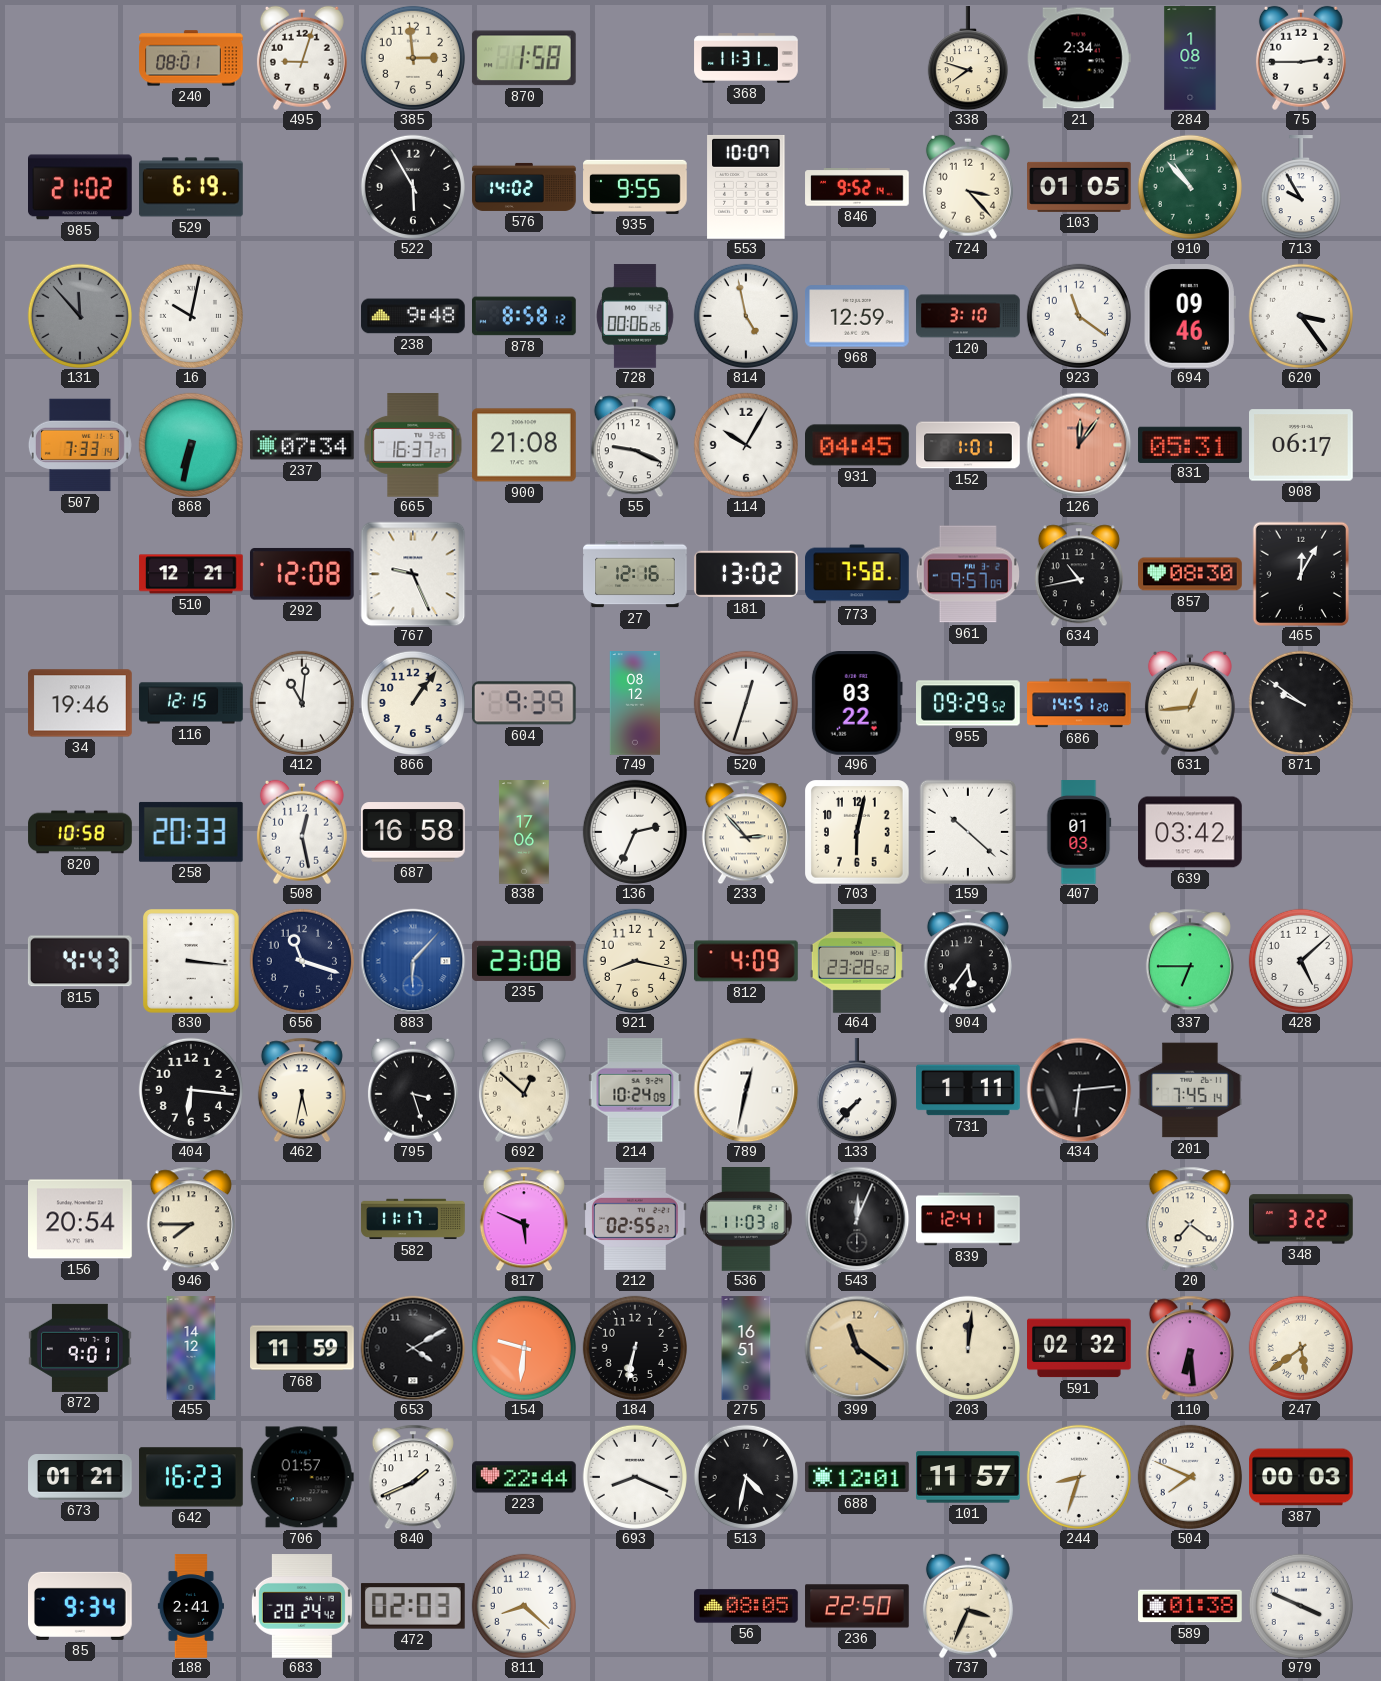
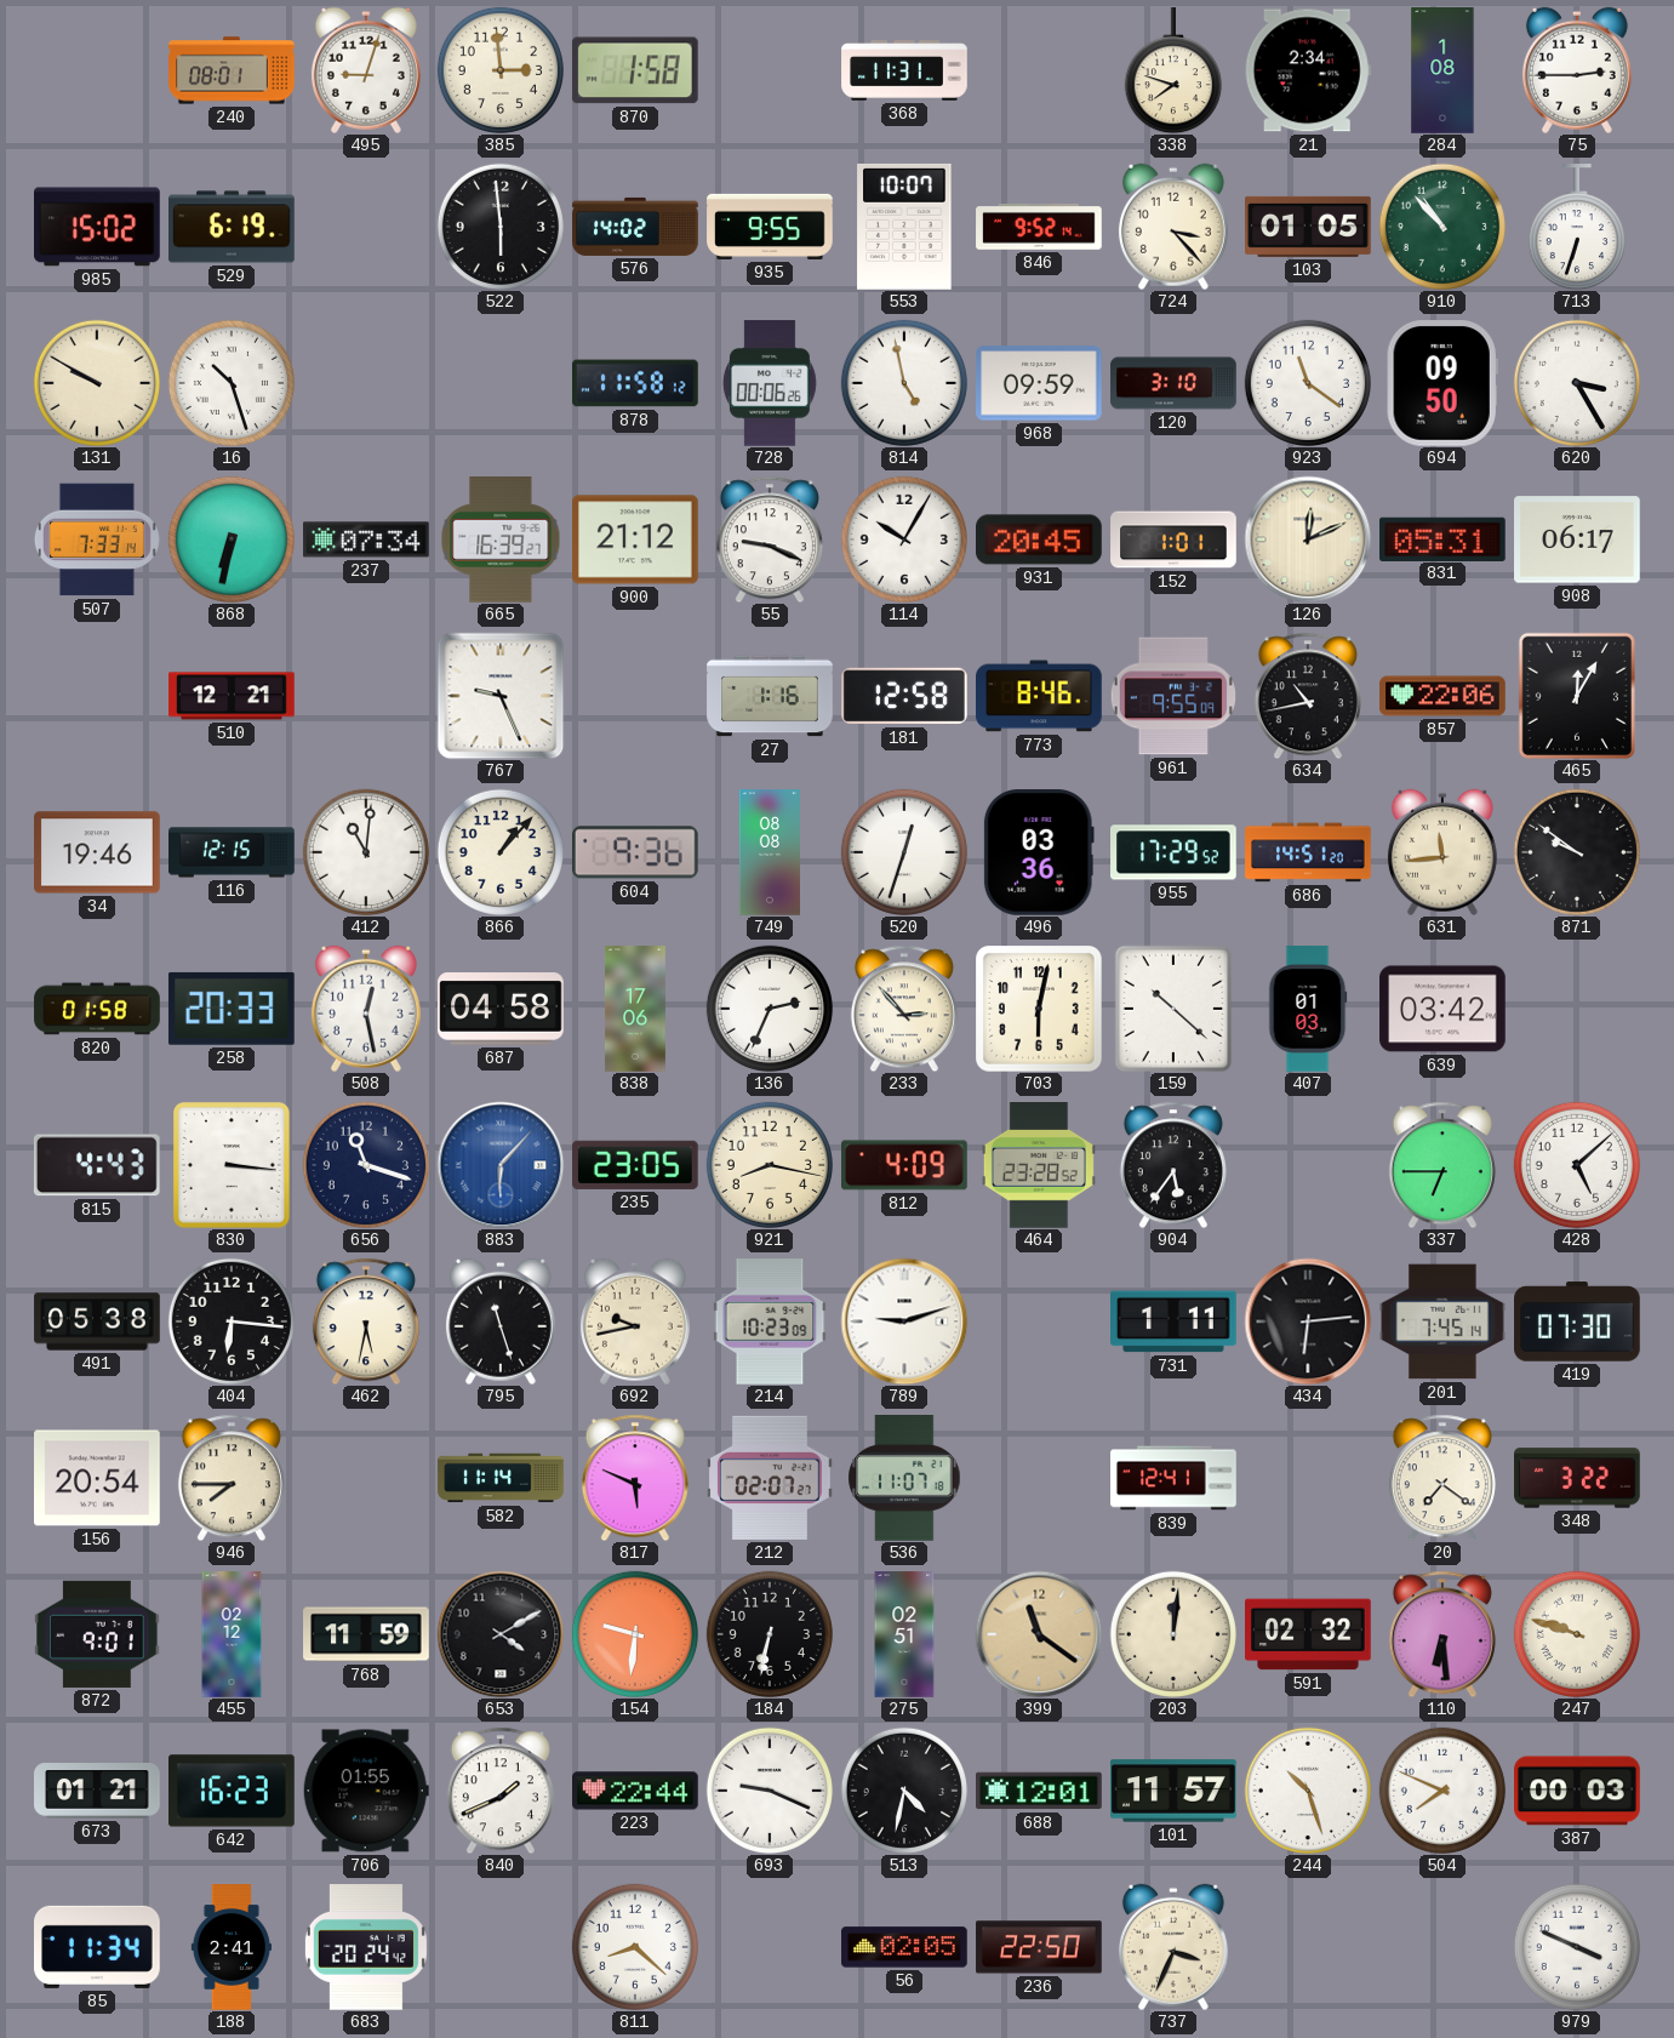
985: 21:02 -> 15:02 (98, 227)
522: 5:55 -> 5:59 (501, 227)
713: 9:55 -> 6:33 (1577, 227)
131: 11:53 -> 9:50 (97, 383)
131 dial: grey -> cream (97, 383)
16: 10:02 -> 10:27 (232, 383)
238: 9:48 -> none (413, 316)
878: 8:58 -> 11:58 (636, 383)
968: 12:59 -> 09:59 (1040, 383)
694: 09:46 -> 09:50 (1442, 384)
620: 3:24 -> 3:25 (1577, 383)
665: 16:37 -> 16:39 (501, 541)
900: 21:08 -> 21:12 (636, 540)
931: 04:45 -> 20:45 (1040, 540)
126: 12:06 -> 12:11 (1308, 540)
126 dial: salmon -> cream (1308, 540)
292: 12:08 -> none (302, 574)
27: 12:16 -> 1:16 (770, 696)
181: 13:02 -> 12:58 (904, 696)
773: 7:58 -> 8:46 (1040, 696)
961: 9:57 -> 9:55 (1173, 696)
857: 08:30 -> 22:06 (1442, 696)
866: 1:06 -> 1:07 (501, 852)
604: 9:39 -> 9:36 (635, 852)
749: 08:12 -> 08:08 (770, 852)
496: 03:22 -> 03:36 (1039, 854)
955: 09:29 -> 17:29 (1175, 852)
631: 12:44 -> 11:44 (1442, 852)
820: 10:58 -> 01:58 (97, 1009)
687: 16:58 -> 04:58 (501, 1009)
235: 23:08 -> 23:05 (636, 1165)
491: none -> 05:38 (97, 1321)
795: 3:27 -> 11:27 (501, 1321)
692: 12:52 -> 9:43 (635, 1321)
214: 10:24 -> 10:23 (770, 1321)
789: 12:32 -> 9:12 (904, 1321)
133: 7:37 -> none (857, 1090)
419: none -> 07:30 (1577, 1321)
582: 11:17 -> 11:14 (501, 1478)
212: 02:55 -> 02:07 (771, 1478)
536: 11:03 -> 11:07 (904, 1479)
543: 12:04 -> none (857, 1219)
455: 14:12 -> 02:12 (232, 1634)
275: 16:51 -> 02:51 (904, 1634)
247: 5:39 -> 9:48 (1577, 1634)
706: 01:57 -> 01:55 (366, 1791)
693: 8:19 -> 9:19 (770, 1791)
244: 8:33 -> 10:27 (1308, 1791)
85: 9:34 -> 11:34 (98, 1947)
472: 02:03 -> none (413, 1606)
56: 08:05 -> 02:05 (904, 1947)
589: 01:38 -> none (1190, 1606)
